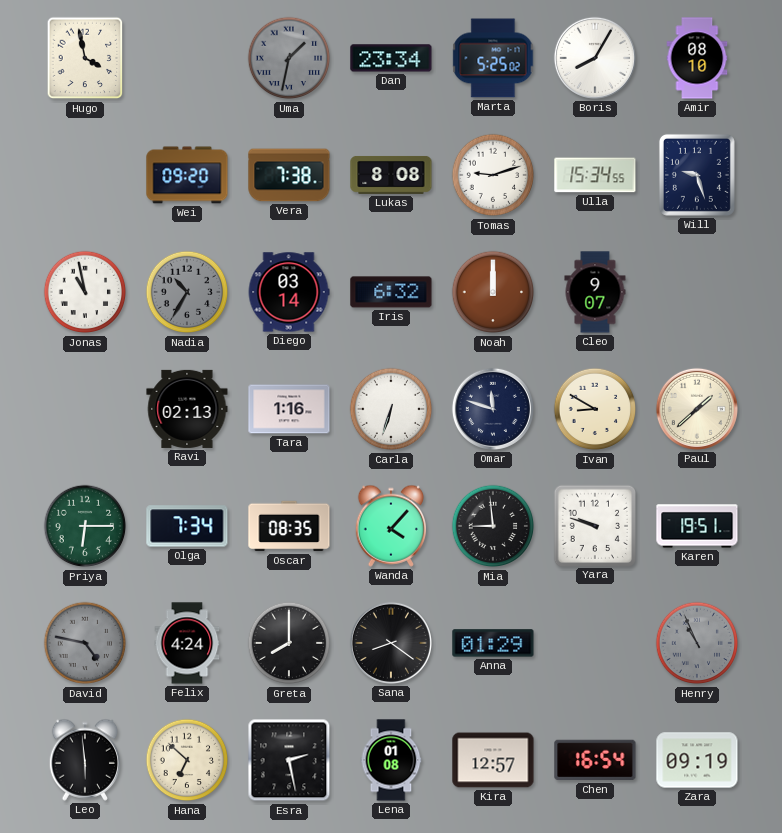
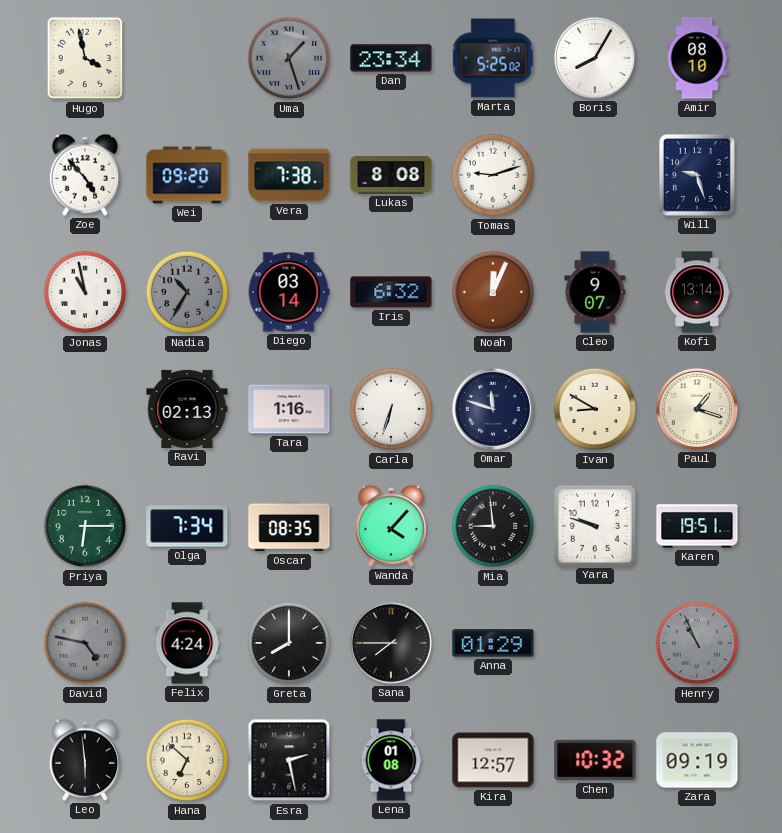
Uma: 1:32 -> 1:27 (289, 58)
Zoe: none -> 4:53 (84, 175)
Ulla: 15:34 -> none (595, 175)
Noah: 12:00 -> 12:04 (493, 292)
Kofi: none -> 13:14 (697, 292)
Paul: 1:38 -> 1:18 (697, 409)
Sana: 8:21 -> 7:45 (391, 643)
Chen: 16:54 -> 10:32 (595, 760)
